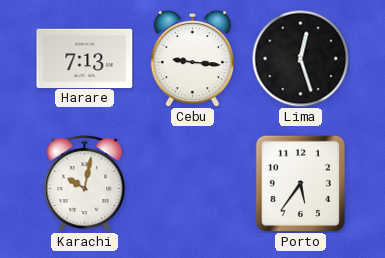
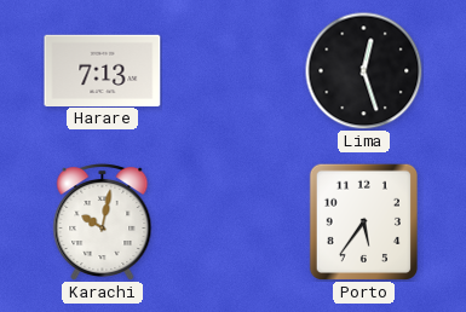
Cebu: 9:16 -> none (193, 58)
